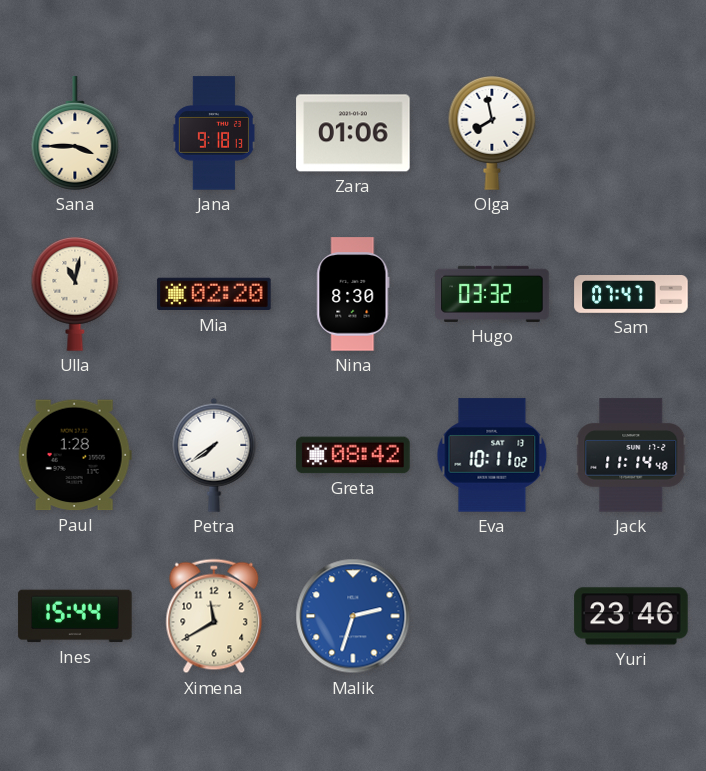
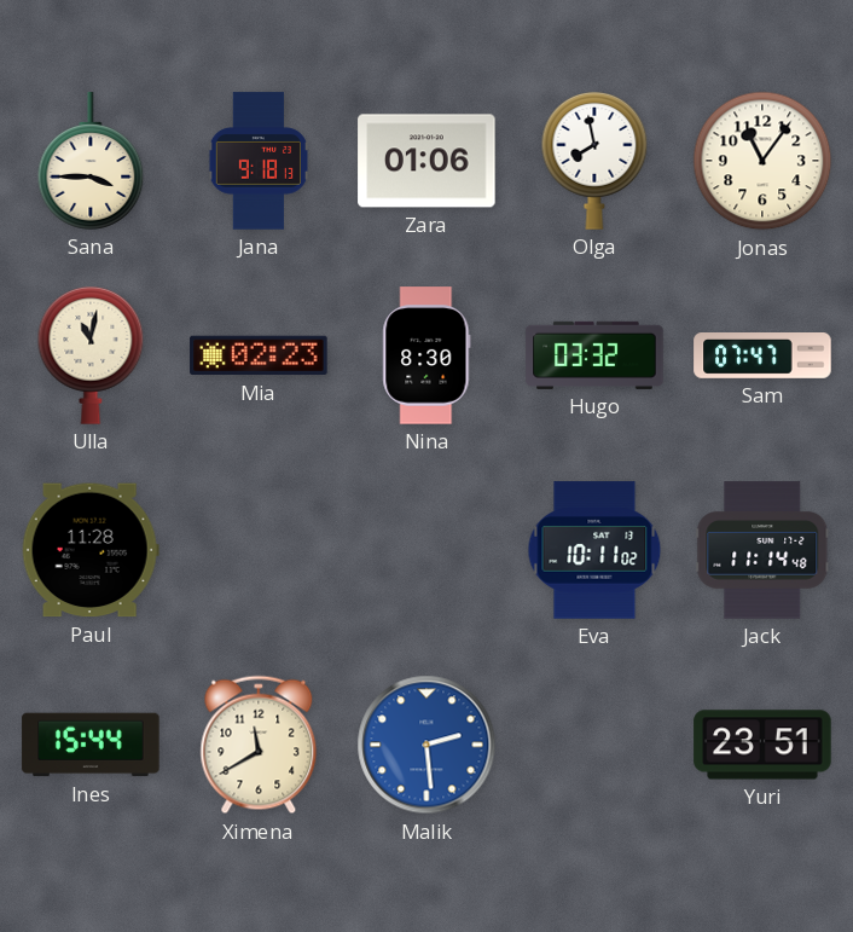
Jonas: none -> 11:06 (762, 161)
Mia: 02:20 -> 02:23 (259, 355)
Paul: 1:28 -> 11:28 (91, 550)
Petra: 7:39 -> none (214, 455)
Greta: 08:42 -> none (353, 455)
Malik: 2:33 -> 2:29 (426, 745)
Yuri: 23:46 -> 23:51 (762, 745)
